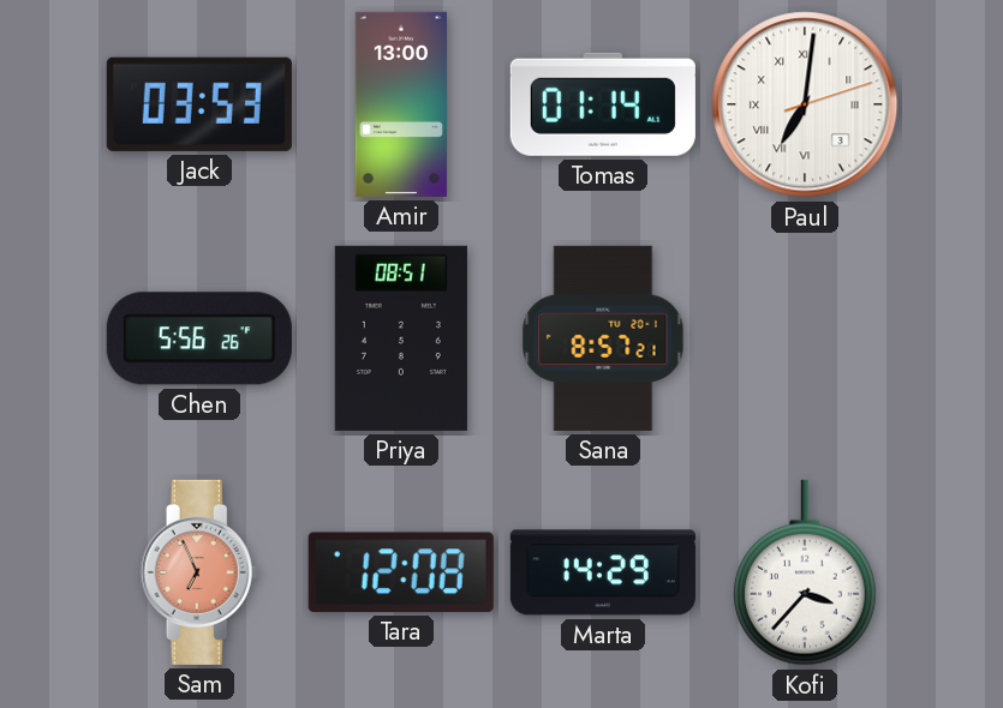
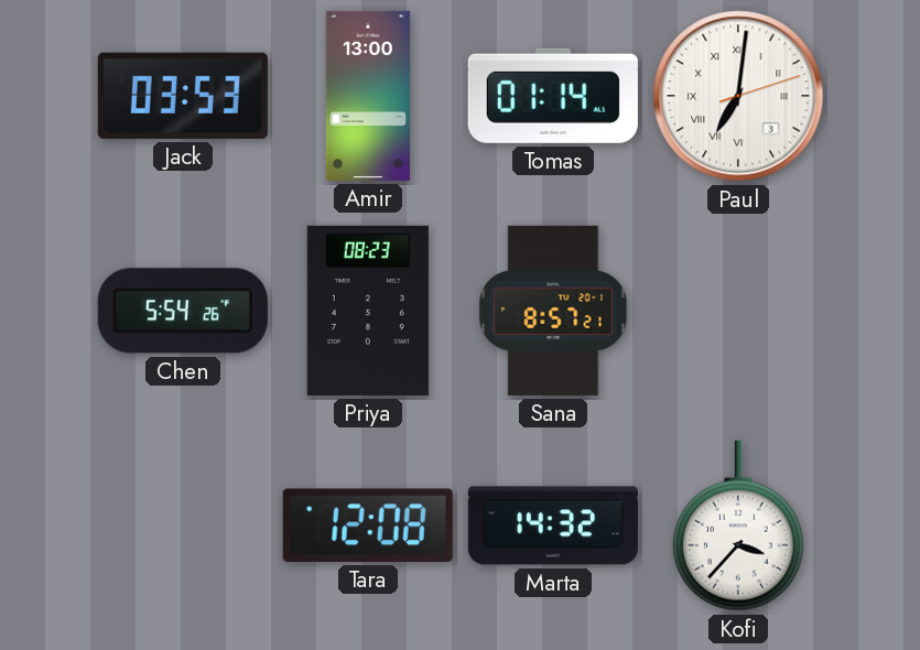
Chen: 5:56 -> 5:54 (183, 311)
Priya: 08:51 -> 08:23 (368, 311)
Sam: 6:56 -> none (199, 572)
Marta: 14:29 -> 14:32 (553, 526)
